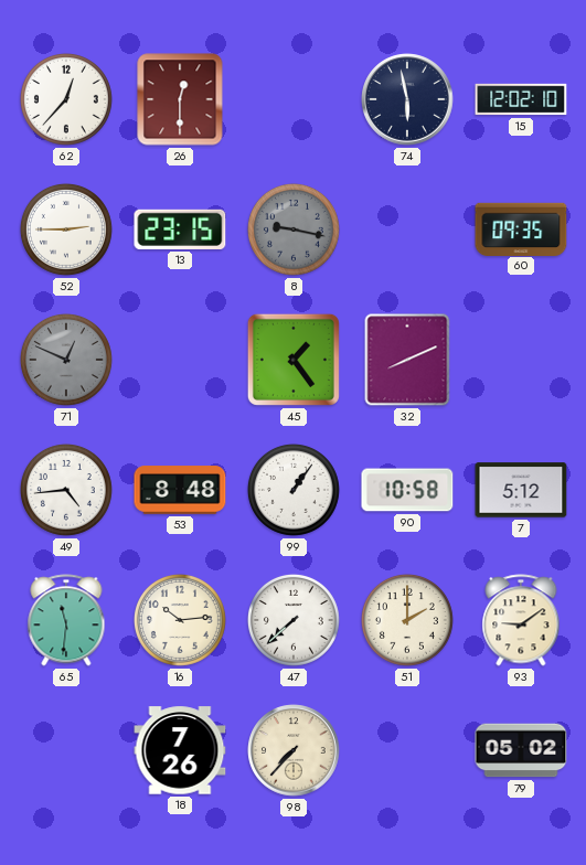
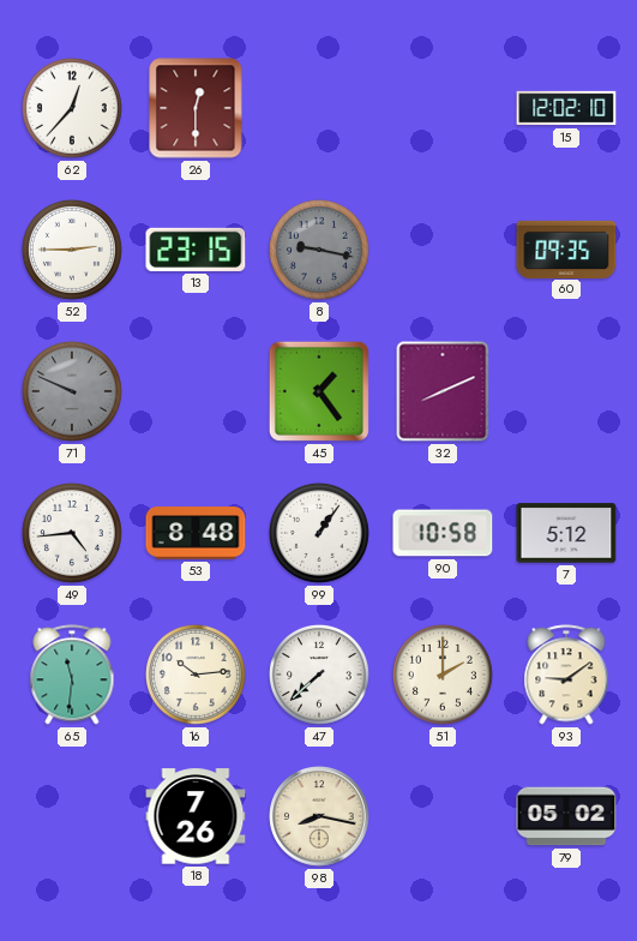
74: 5:58 -> none (407, 99)
71: 12:49 -> 9:49 (72, 391)
98: 7:37 -> 8:17 (319, 816)
